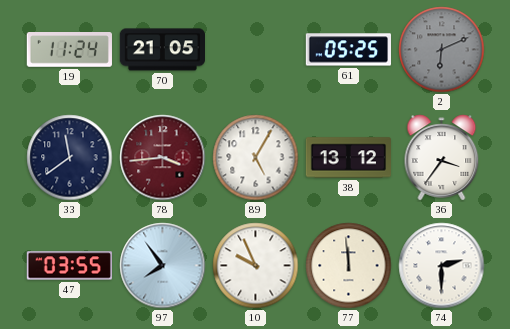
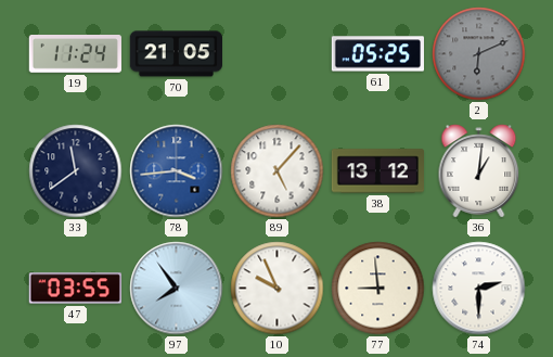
78 dial: burgundy -> blue (177, 171)
89: 5:05 -> 5:07 (278, 171)
36: 3:36 -> 1:01 (479, 171)
77: 11:59 -> 8:59 (378, 289)
